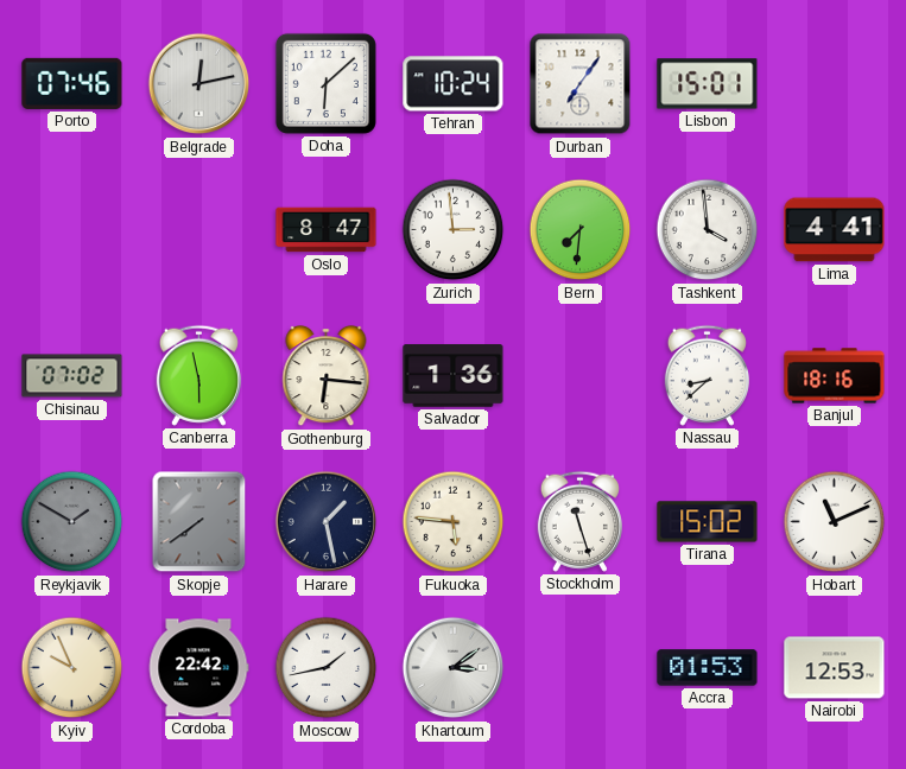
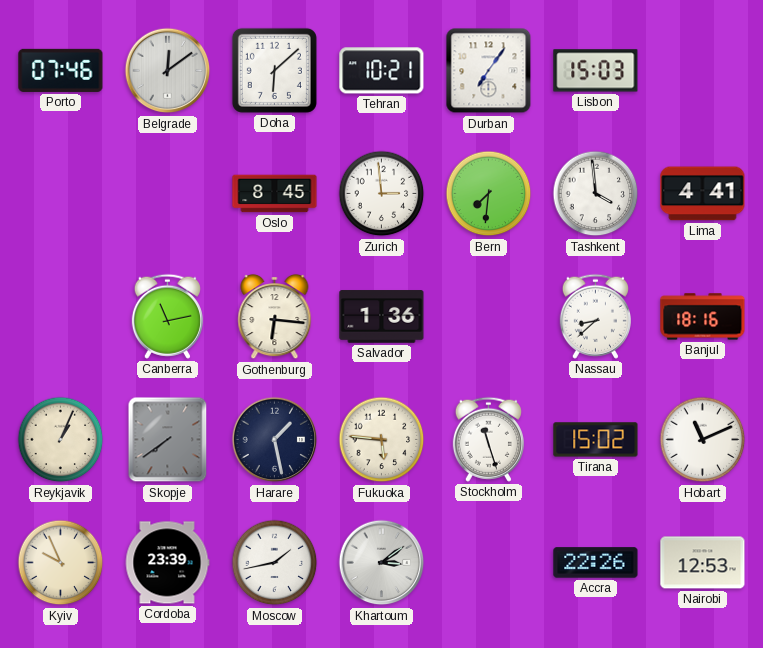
Belgrade: 12:13 -> 12:09 (168, 71)
Tehran: 10:24 -> 10:21 (382, 71)
Lisbon: 15:01 -> 15:03 (596, 71)
Oslo: 8:47 -> 8:45 (275, 194)
Chisinau: 07:02 -> none (72, 376)
Canberra: 5:58 -> 11:13 (167, 316)
Reykjavik: 1:50 -> 1:04 (61, 440)
Reykjavik dial: grey -> cream (61, 440)
Cordoba: 22:42 -> 23:39 (167, 563)
Accra: 01:53 -> 22:26 (596, 563)
